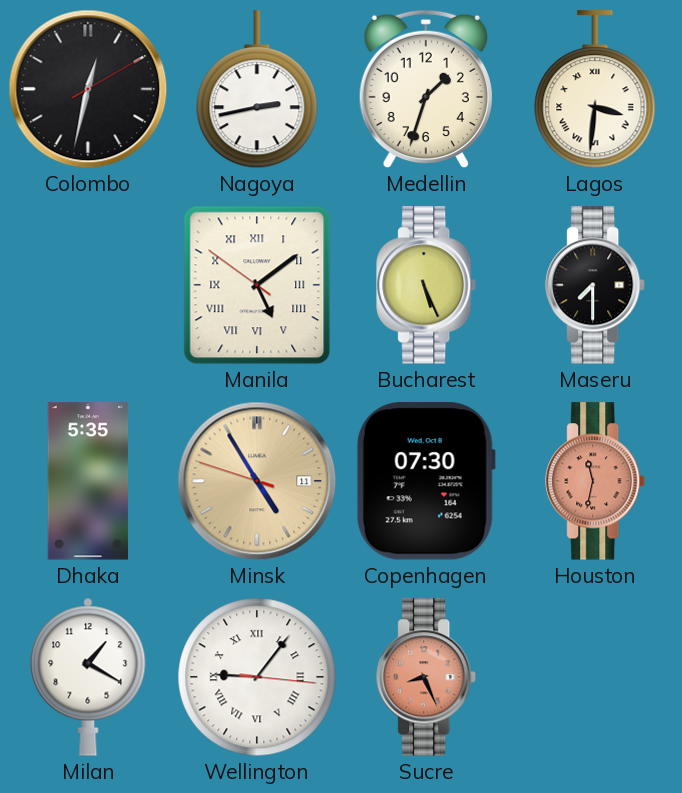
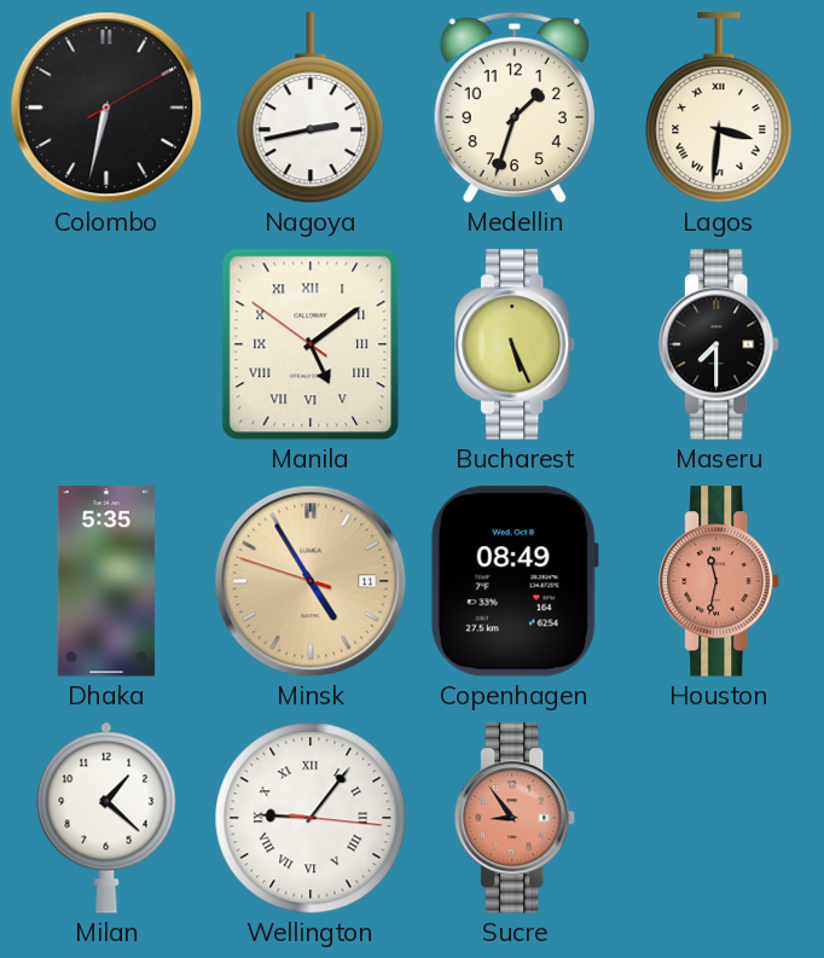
Colombo: 12:32 -> 6:32 (106, 108)
Copenhagen: 07:30 -> 08:49 (515, 581)
Milan: 1:20 -> 1:22 (106, 818)
Sucre: 8:26 -> 8:54 (516, 818)
